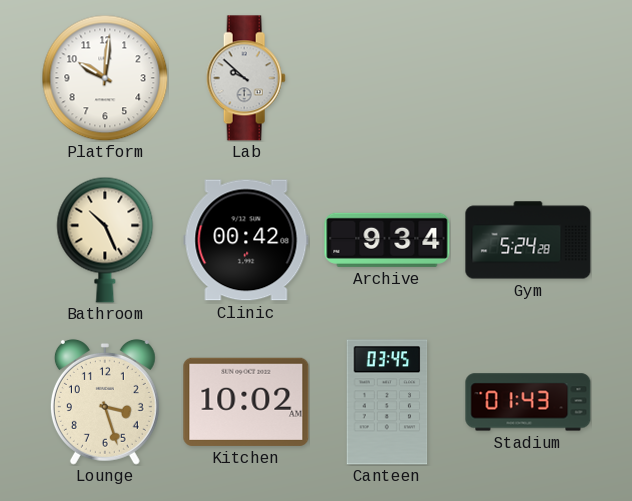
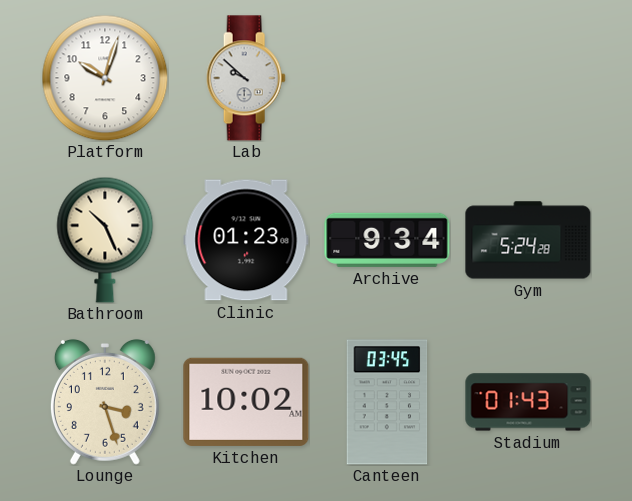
Platform: 10:01 -> 10:03 (105, 78)
Clinic: 00:42 -> 01:23 (246, 240)
